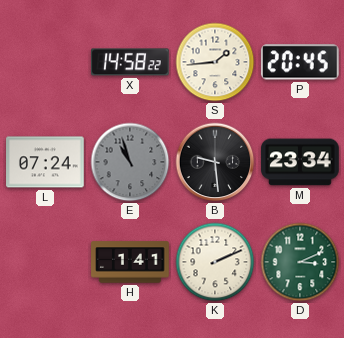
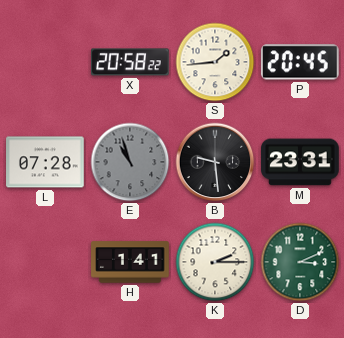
X: 14:58 -> 20:58 (131, 62)
L: 07:24 -> 07:28 (45, 162)
M: 23:34 -> 23:31 (300, 162)
K: 2:11 -> 2:15 (215, 262)
